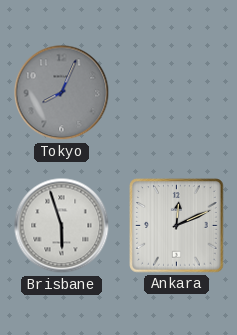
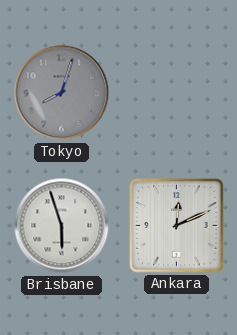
Tokyo: 8:04 -> 8:03 (62, 93)
